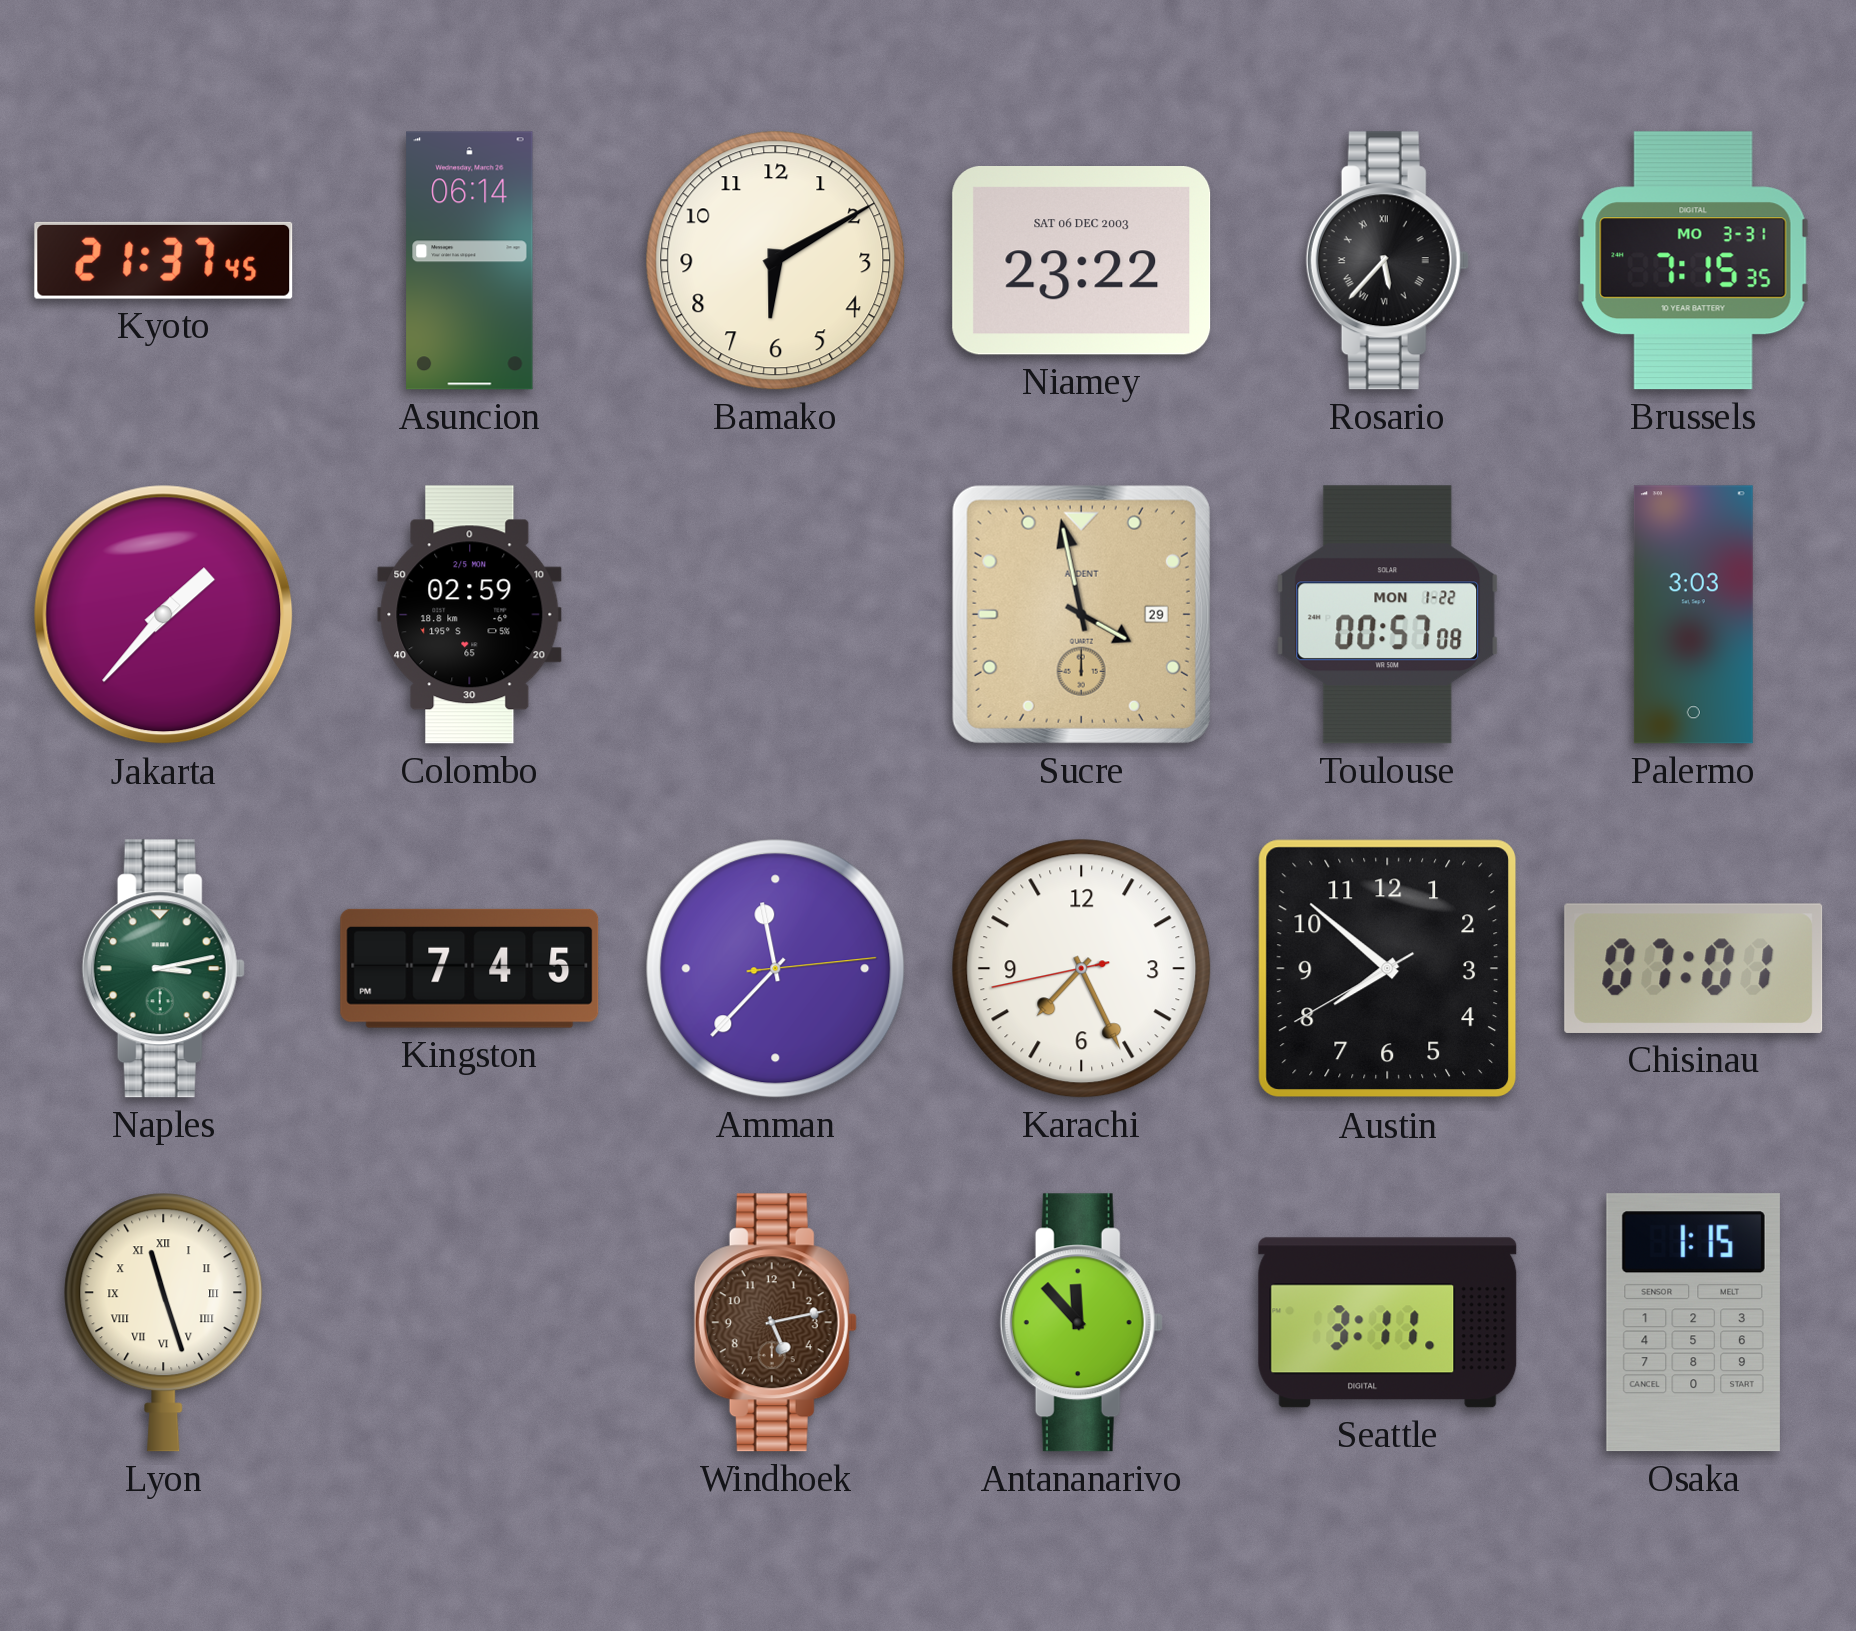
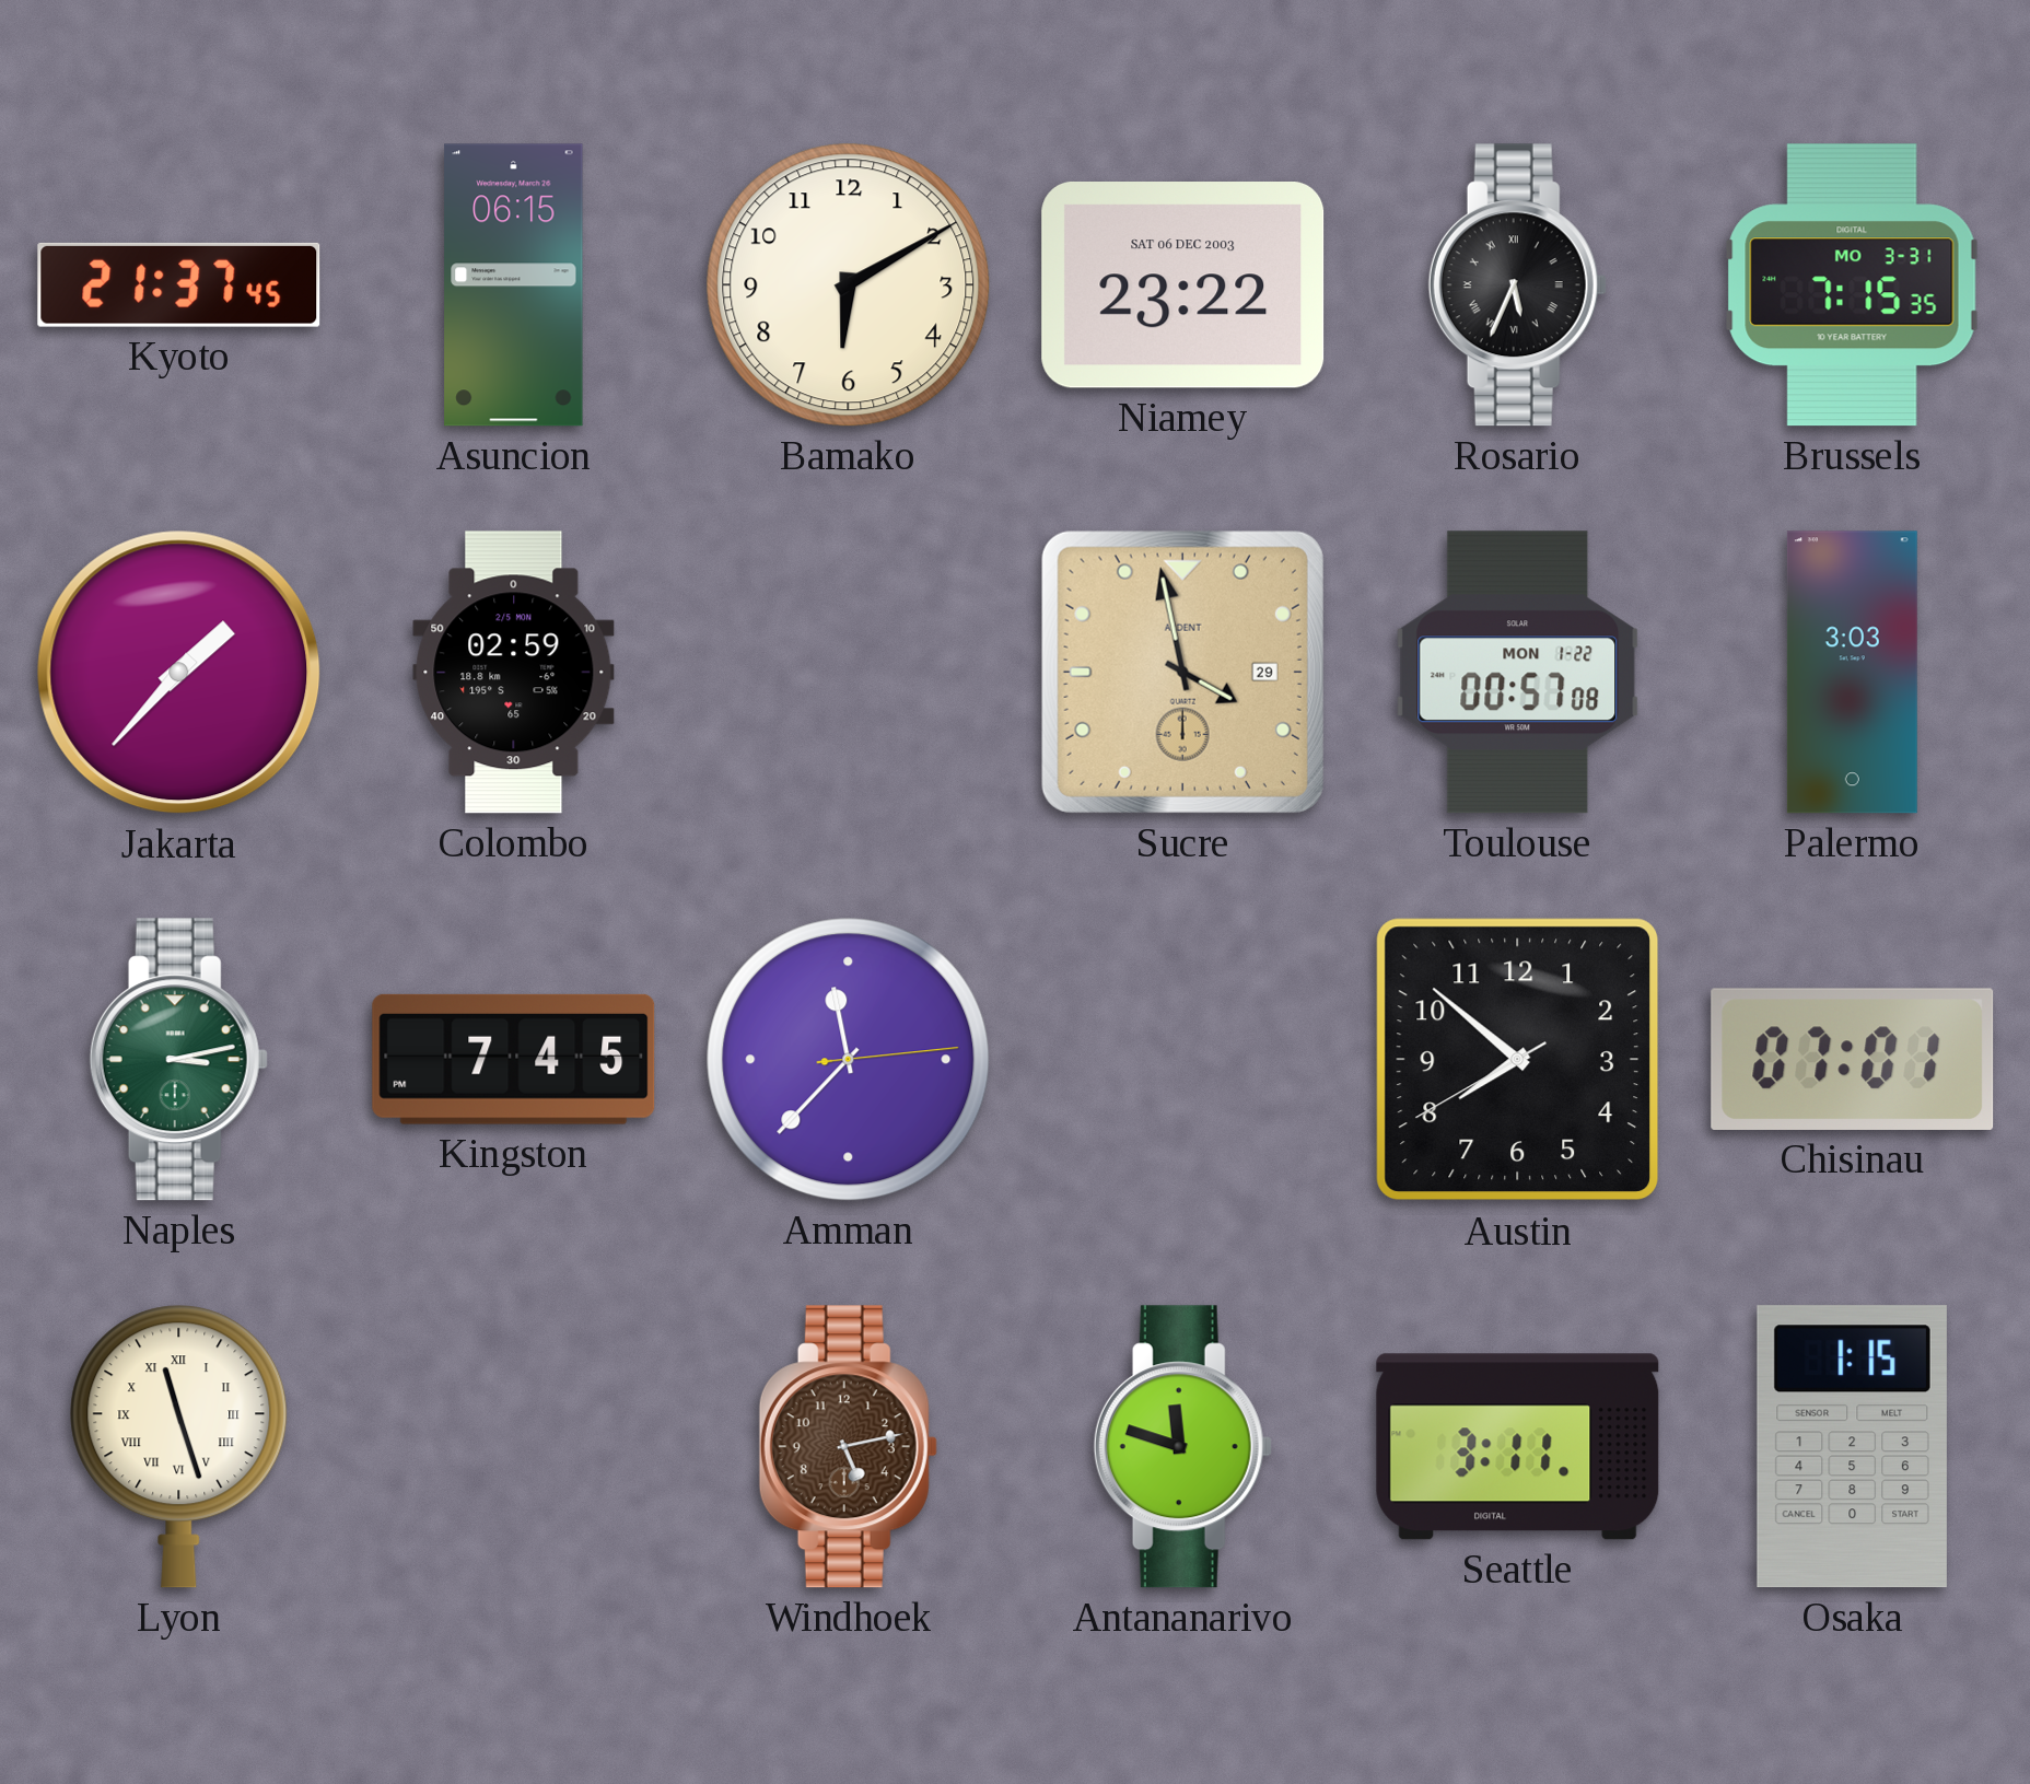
Asuncion: 06:14 -> 06:15 (514, 285)
Rosario: 5:37 -> 5:34 (1517, 285)
Karachi: 7:25 -> none (1082, 969)
Antananarivo: 11:53 -> 11:48 (1182, 1447)
